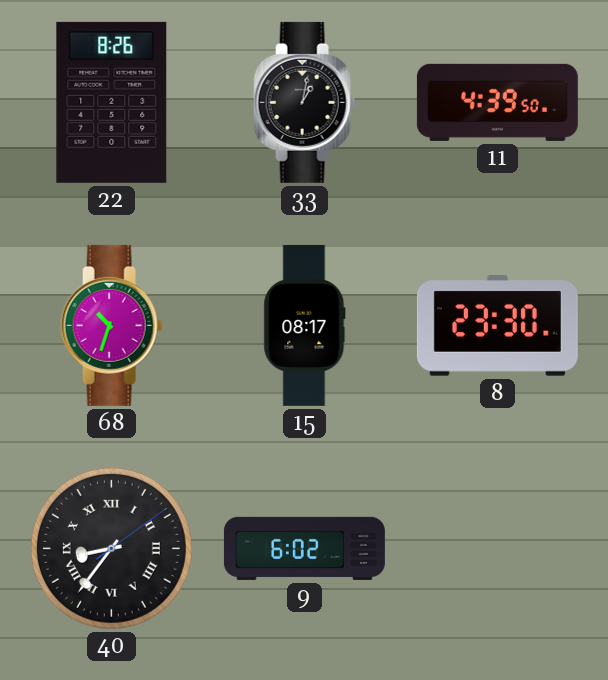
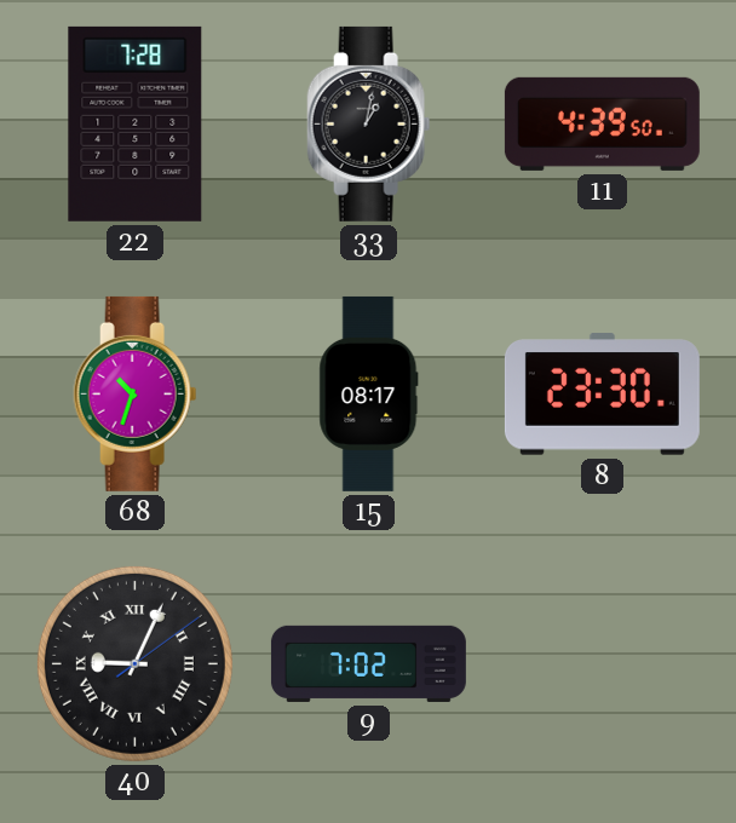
22: 8:26 -> 7:28 (136, 123)
40: 8:36 -> 9:04 (134, 663)
9: 6:02 -> 7:02 (368, 663)
